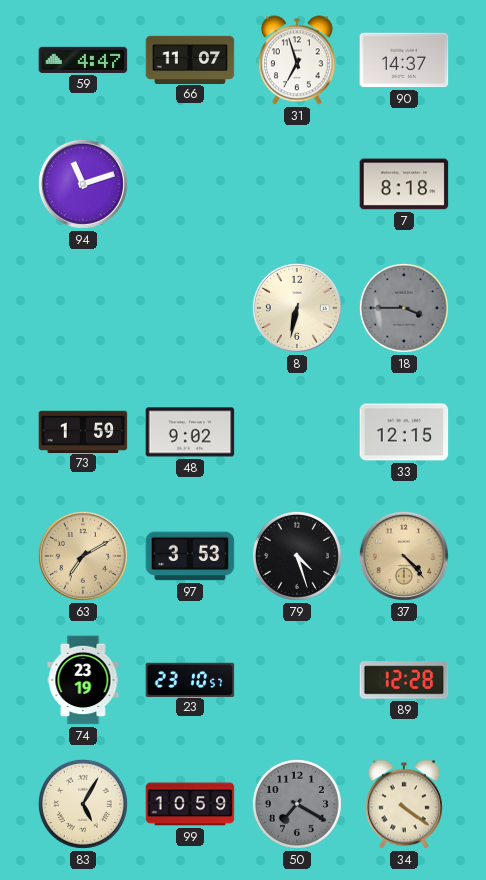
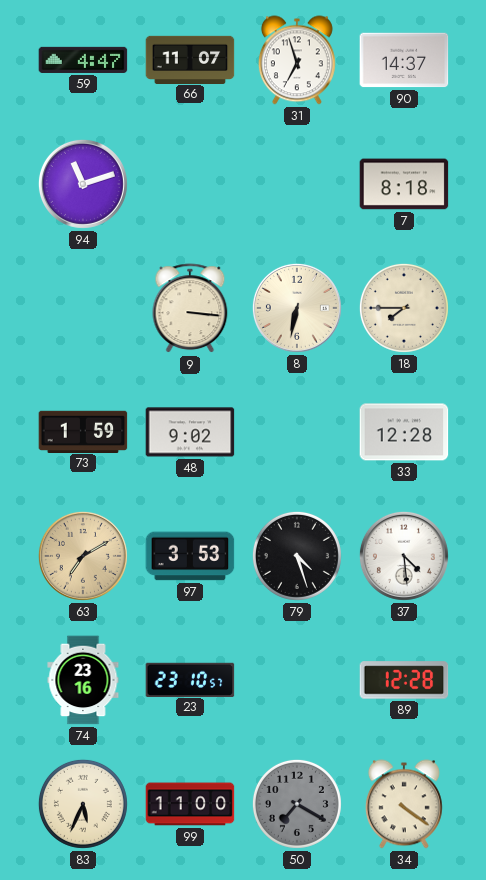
9: none -> 3:16 (190, 309)
18: 3:45 -> 7:45 (404, 308)
18 dial: grey -> cream (404, 308)
33: 12:15 -> 12:28 (404, 432)
37: 4:23 -> 4:29 (404, 556)
37 dial: champagne -> white (404, 556)
74: 23:19 -> 23:16 (83, 680)
83: 5:05 -> 5:34 (83, 804)
99: 10:59 -> 11:00 (190, 804)
